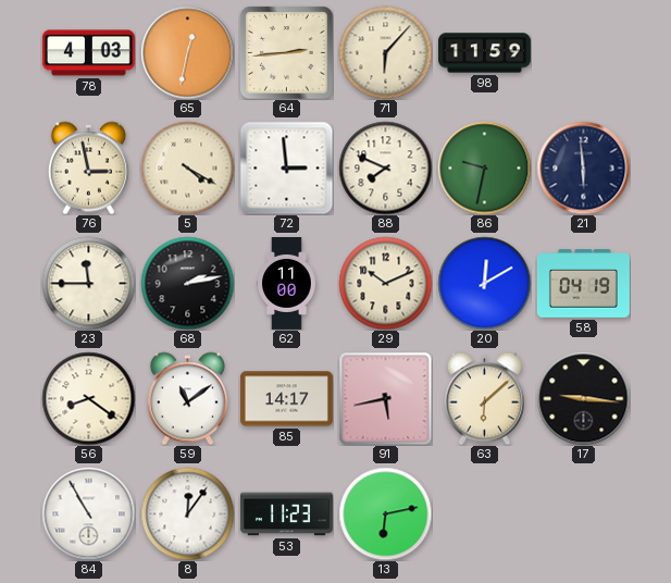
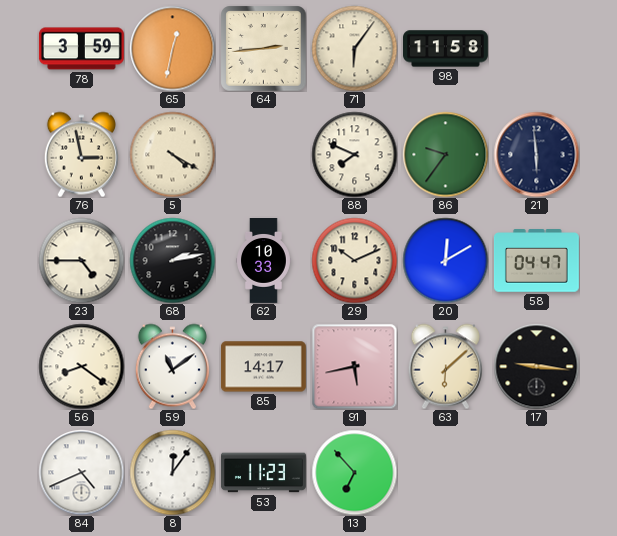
78: 4:03 -> 3:59 (81, 49)
71: 6:07 -> 6:06 (354, 48)
98: 11:59 -> 11:58 (446, 49)
72: 2:59 -> none (286, 168)
86: 9:32 -> 9:36 (445, 154)
23: 11:45 -> 4:45 (81, 260)
62: 11:00 -> 10:33 (264, 261)
58: 04:19 -> 04:47 (536, 261)
84: 10:55 -> 4:41 (81, 472)
13: 6:13 -> 6:53 (354, 472)
